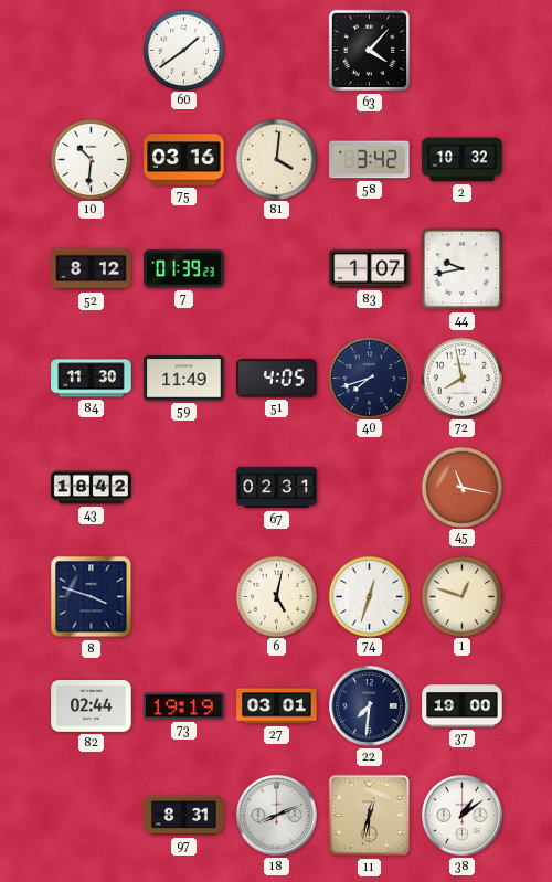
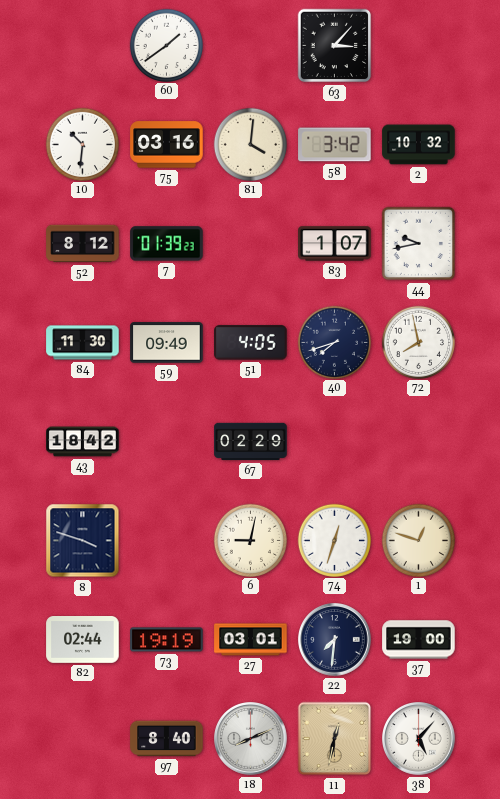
63: 4:07 -> 3:07 (335, 46)
59: 11:49 -> 09:49 (167, 343)
67: 02:31 -> 02:29 (251, 442)
45: 11:17 -> none (461, 487)
6: 5:02 -> 9:02 (250, 540)
97: 8:31 -> 8:40 (167, 739)
38: 1:09 -> 5:07 (419, 739)
